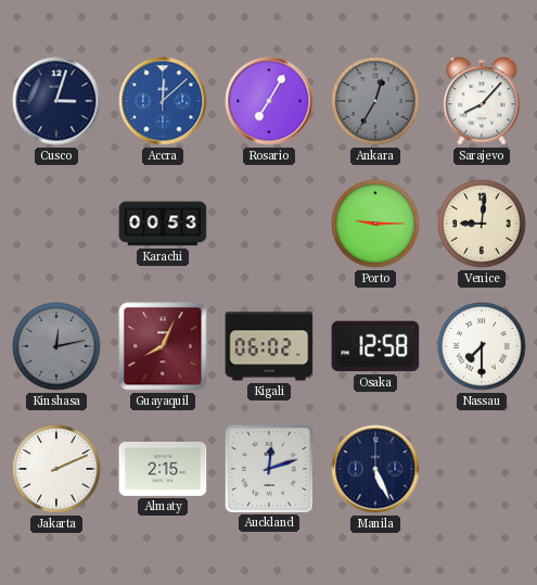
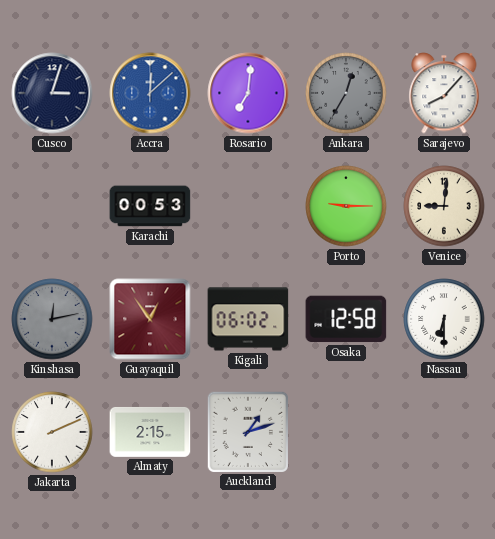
Rosario: 7:05 -> 7:01 (248, 93)
Guayaquil: 8:04 -> 12:54 (150, 319)
Nassau: 7:30 -> 6:30 (444, 319)
Auckland: 12:12 -> 1:12 (247, 431)
Manila: 5:26 -> none (375, 469)
